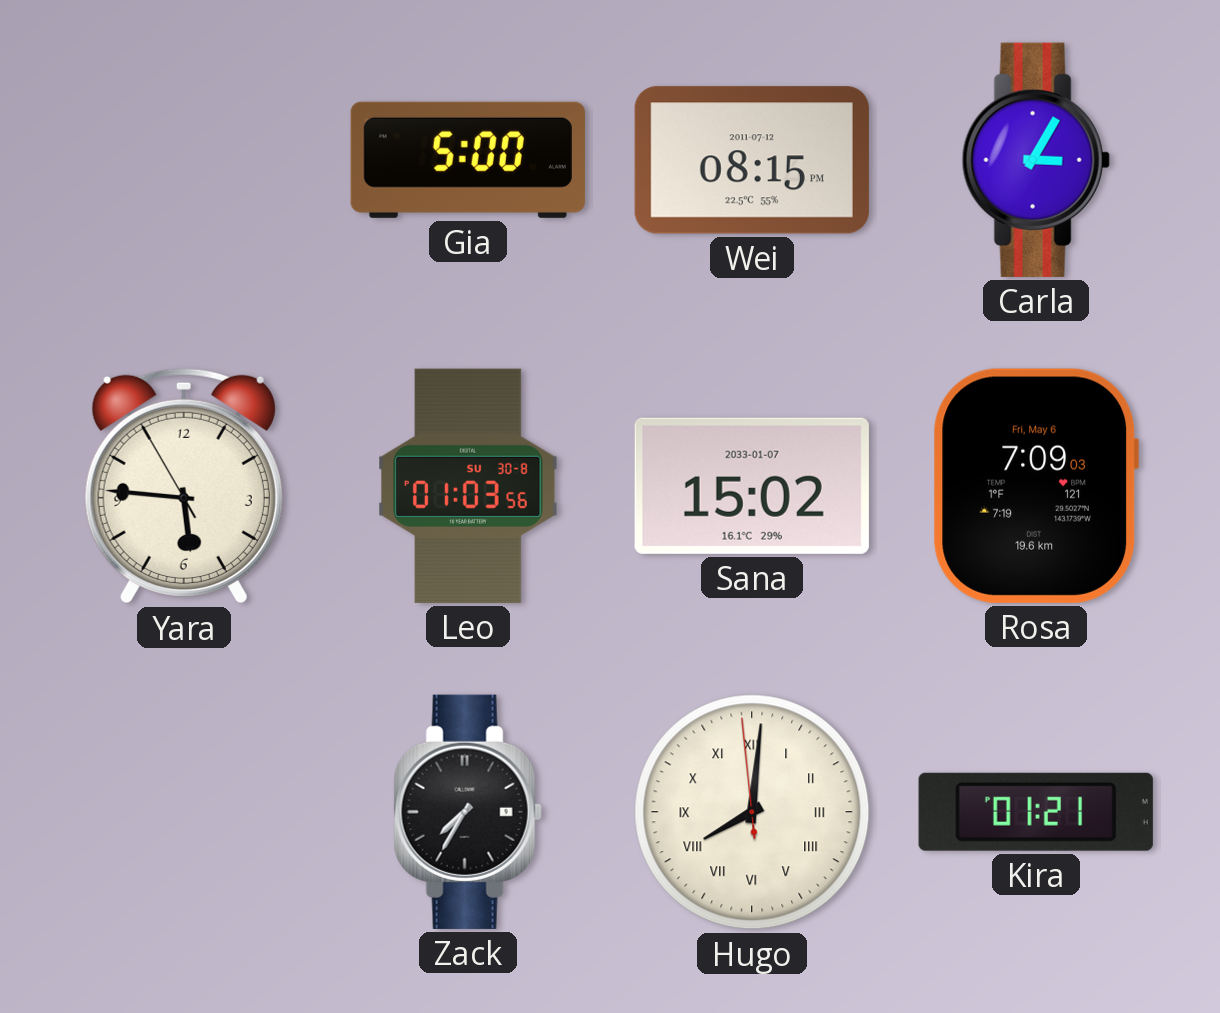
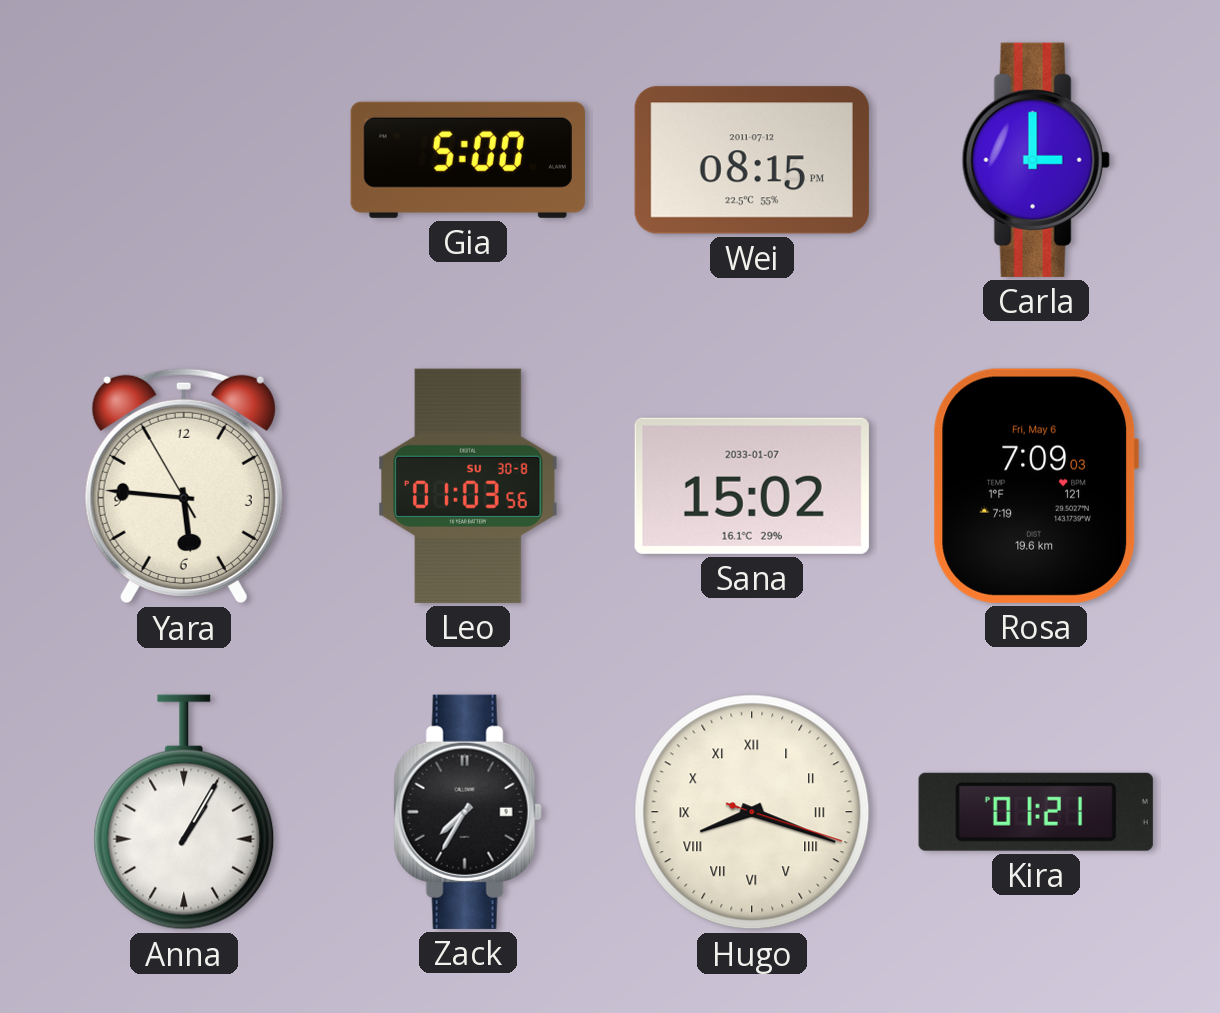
Carla: 3:05 -> 3:00 (1036, 160)
Anna: none -> 1:05 (184, 812)
Hugo: 8:00 -> 8:18 (752, 812)
